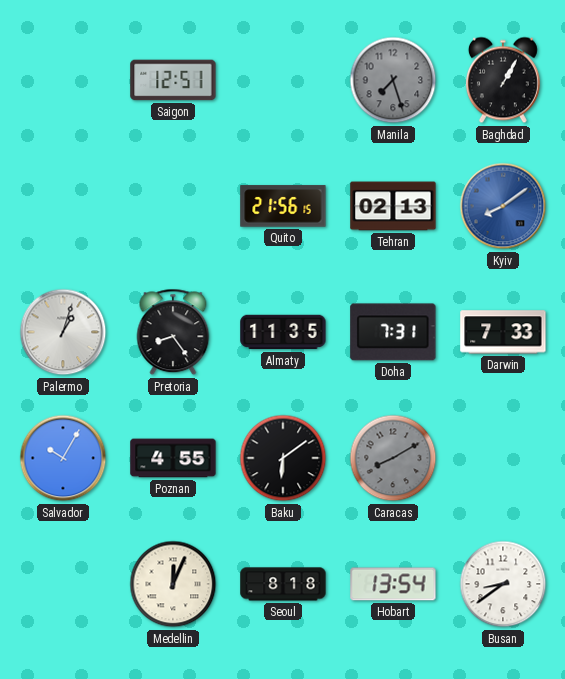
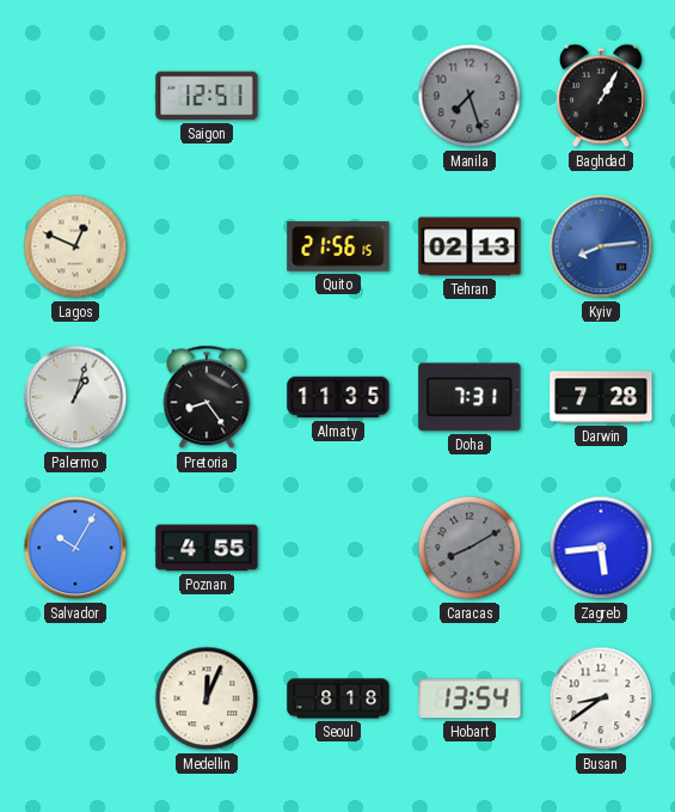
Lagos: none -> 12:49 (75, 246)
Kyiv: 8:09 -> 8:14 (601, 246)
Darwin: 7:33 -> 7:28 (601, 397)
Baku: 6:09 -> none (283, 458)
Zagreb: none -> 5:44 (601, 548)
